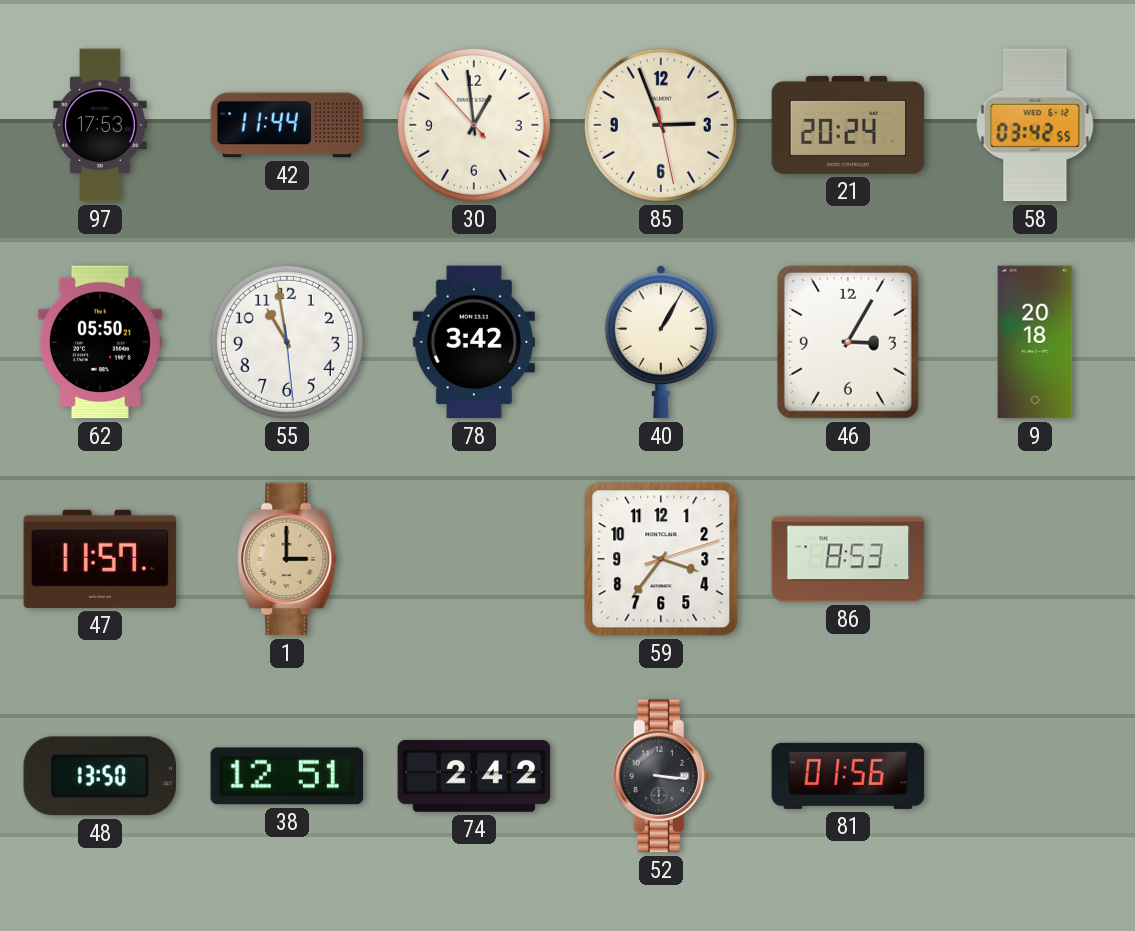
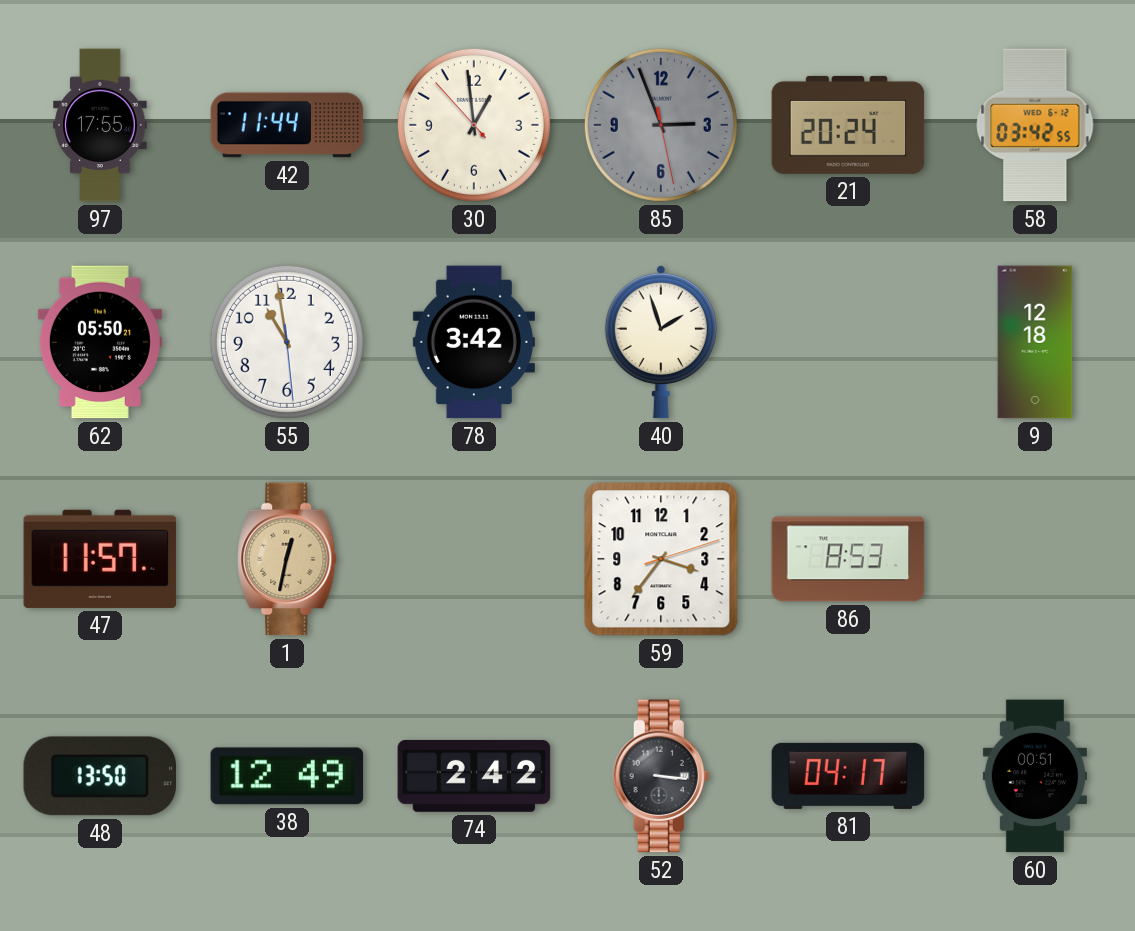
97: 17:53 -> 17:55 (100, 125)
85 dial: cream -> grey (661, 125)
40: 1:05 -> 1:57 (661, 342)
46: 3:05 -> none (848, 342)
9: 20:18 -> 12:18 (1035, 342)
1: 3:00 -> 12:32 (287, 559)
38: 12:51 -> 12:49 (287, 776)
81: 01:56 -> 04:17 (848, 776)
60: none -> 00:51 (1035, 776)
